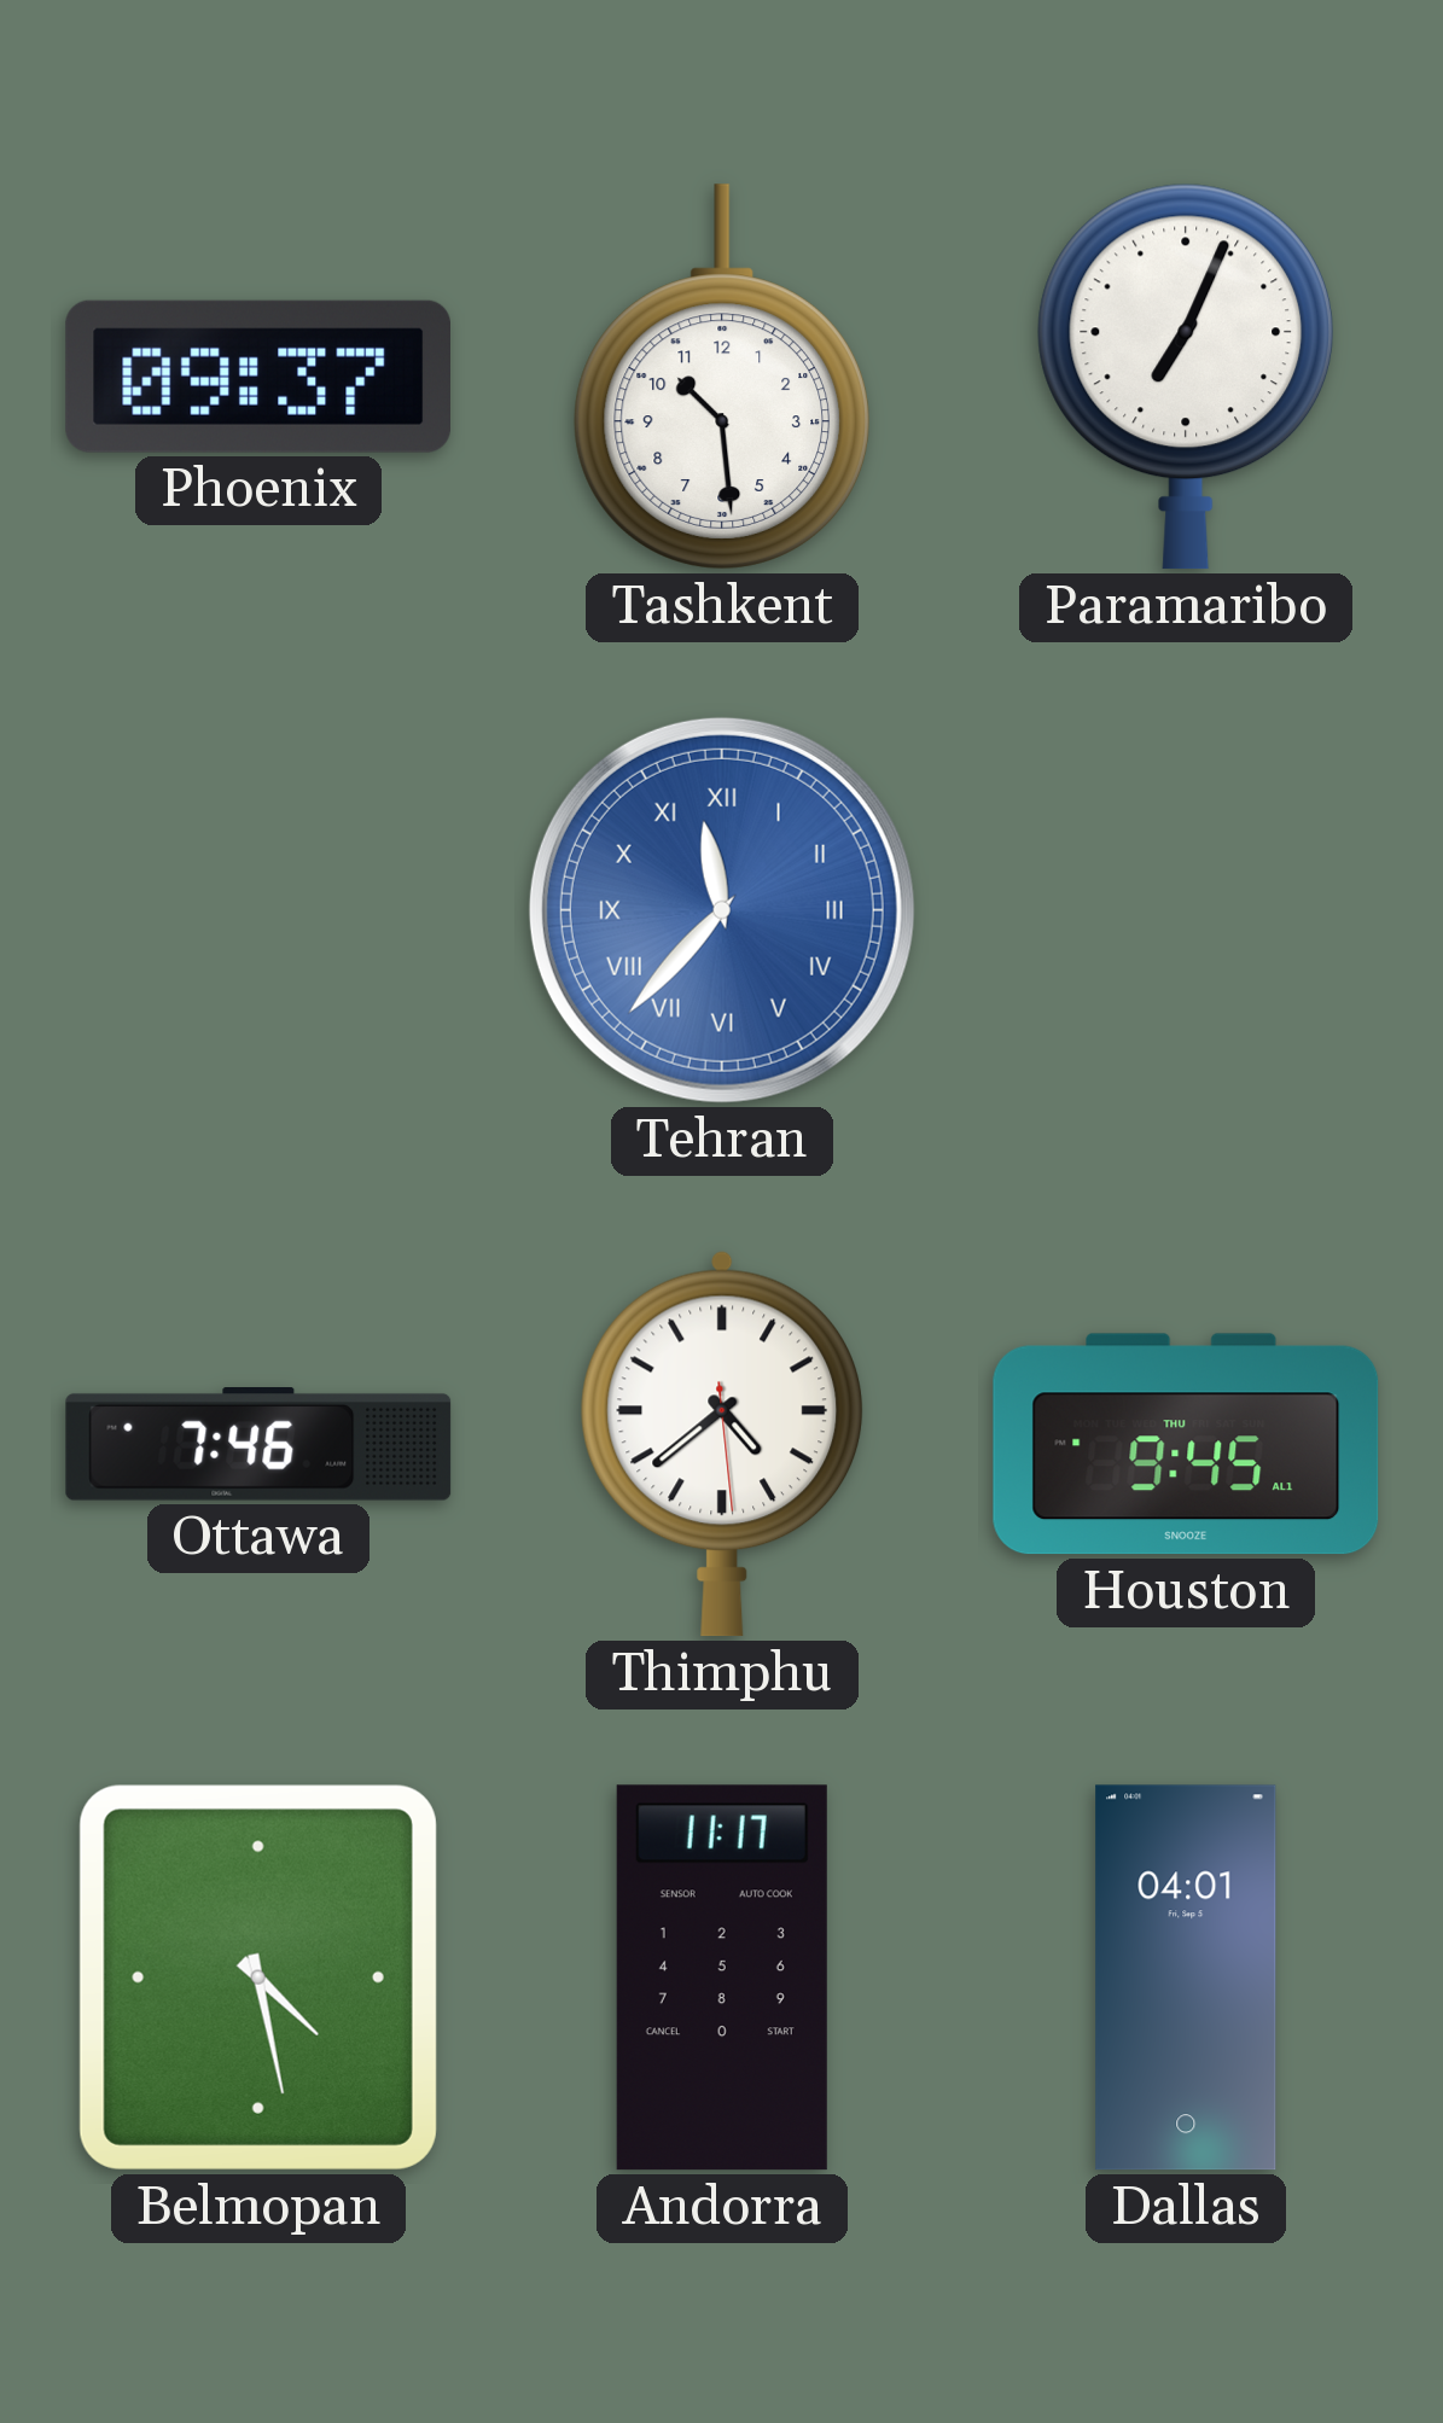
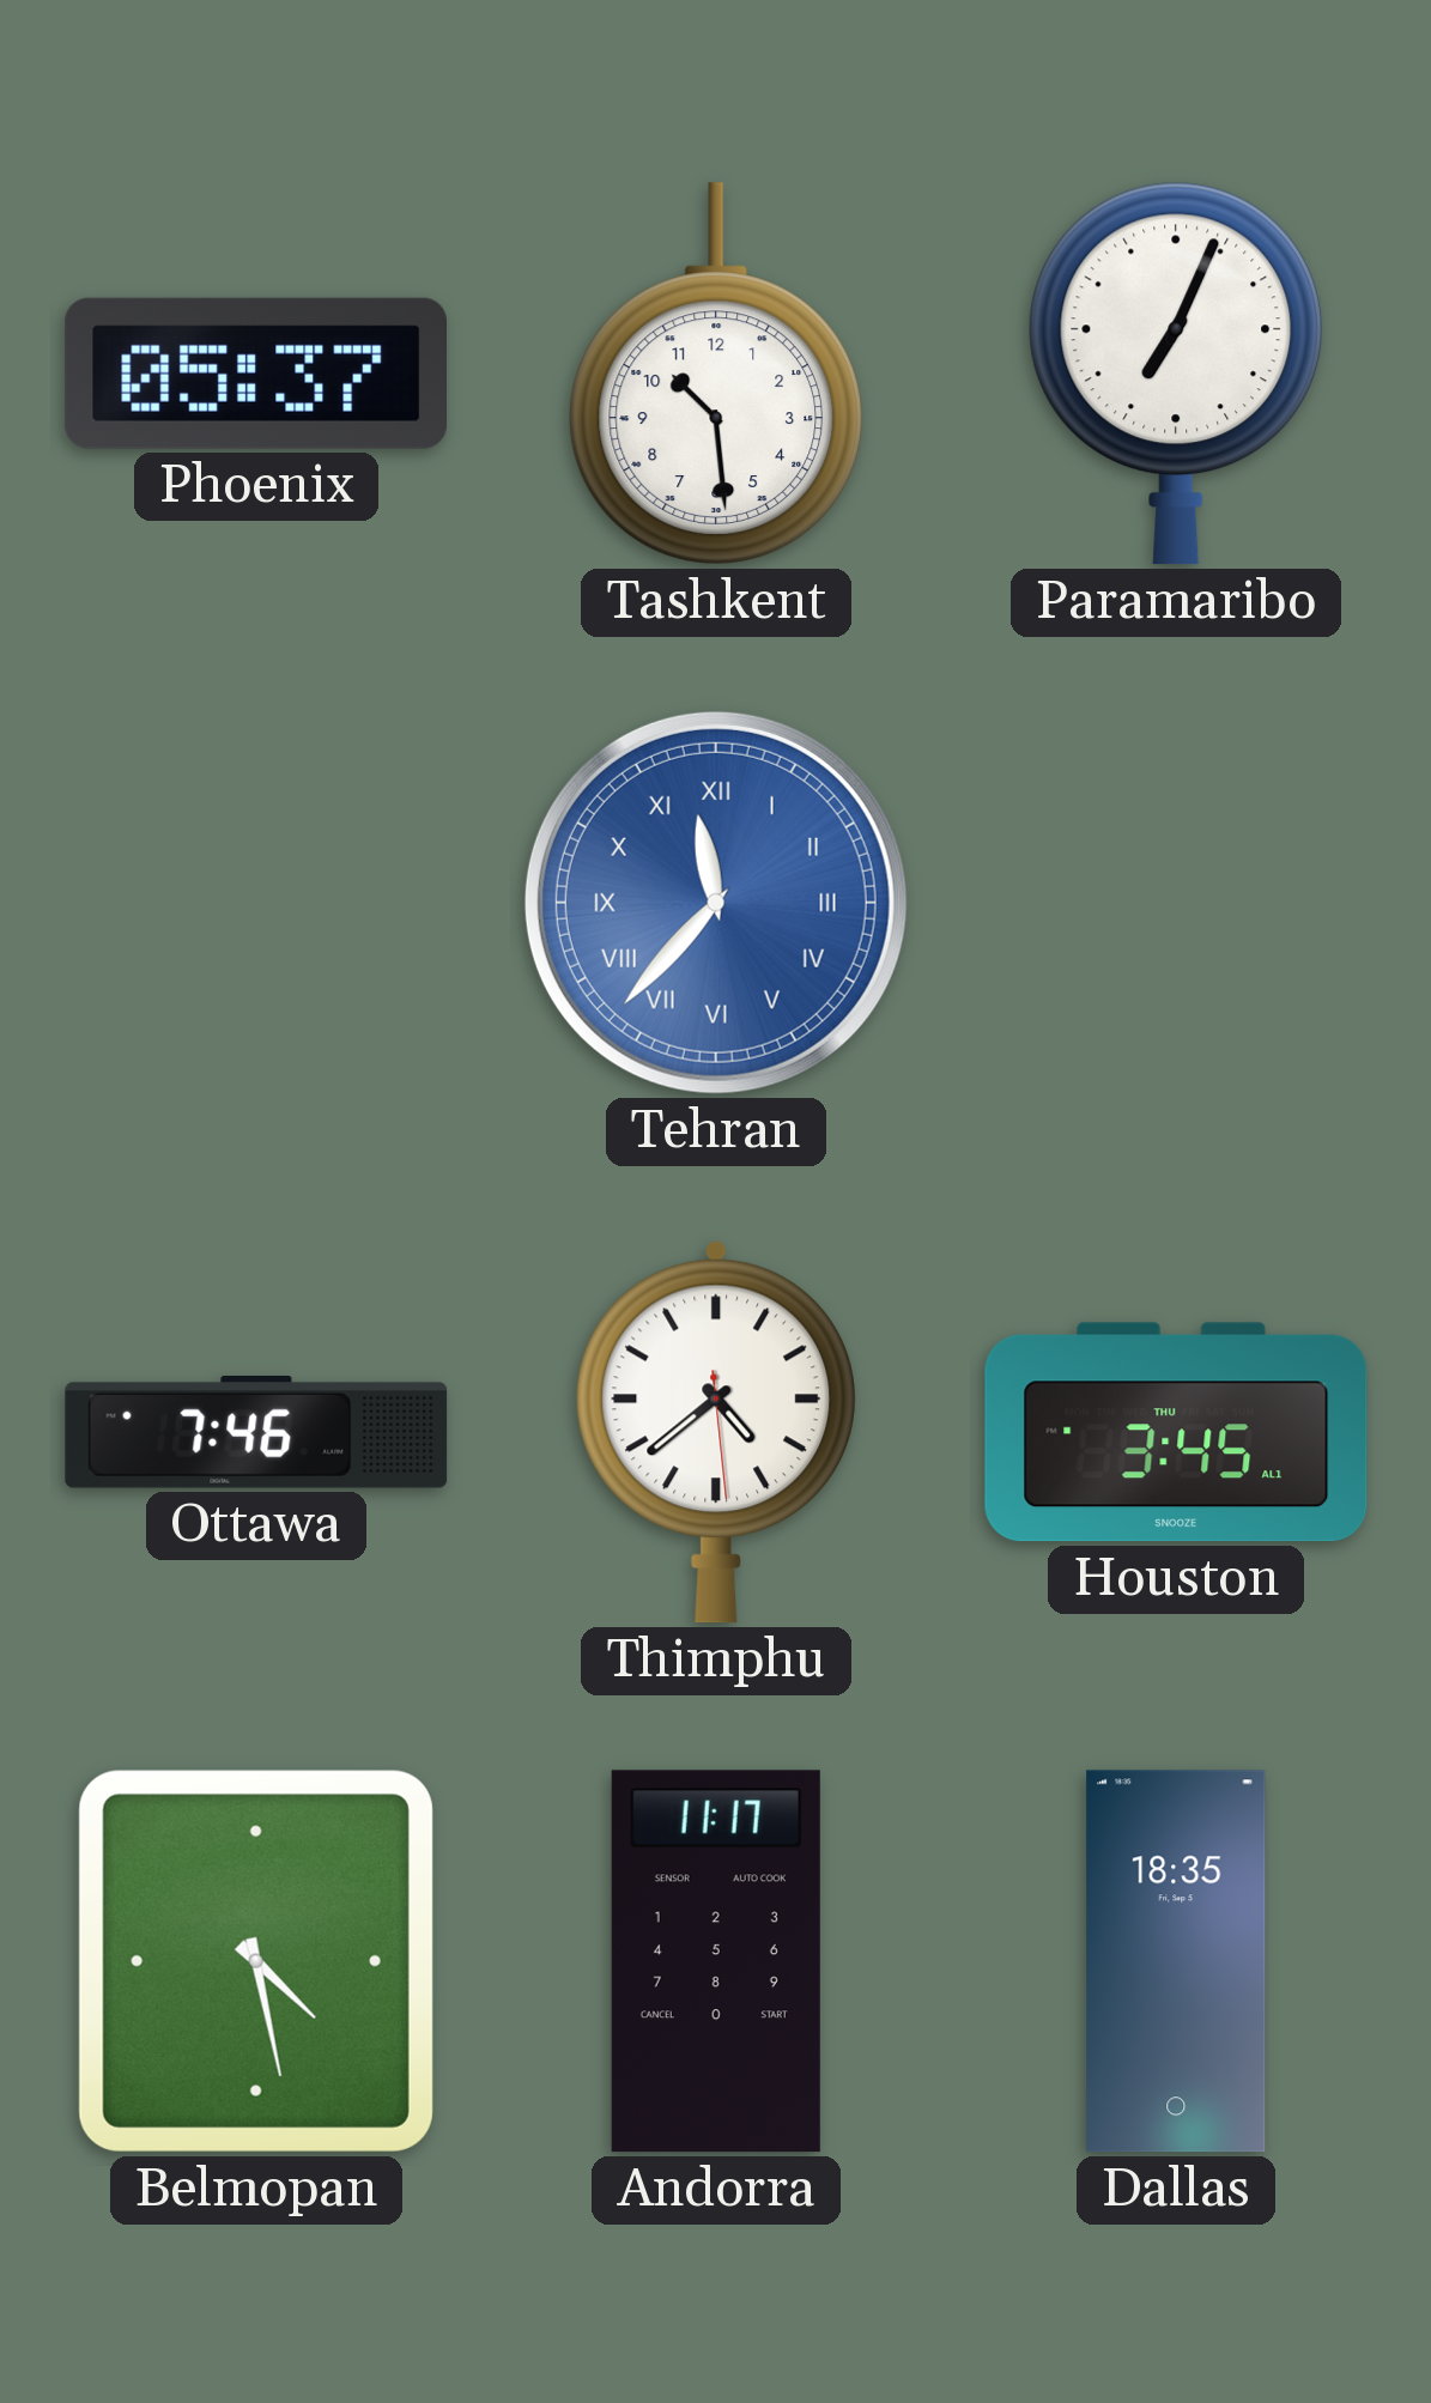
Phoenix: 09:37 -> 05:37 (255, 374)
Houston: 9:45 -> 3:45 (1176, 1432)
Dallas: 04:01 -> 18:35 (1176, 1961)
